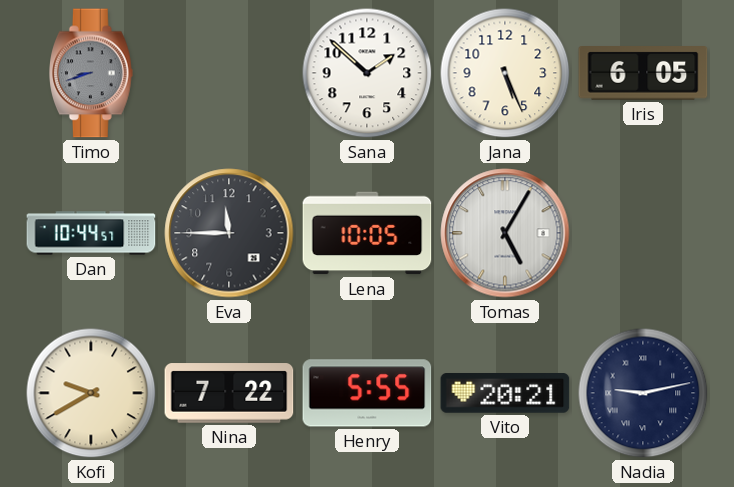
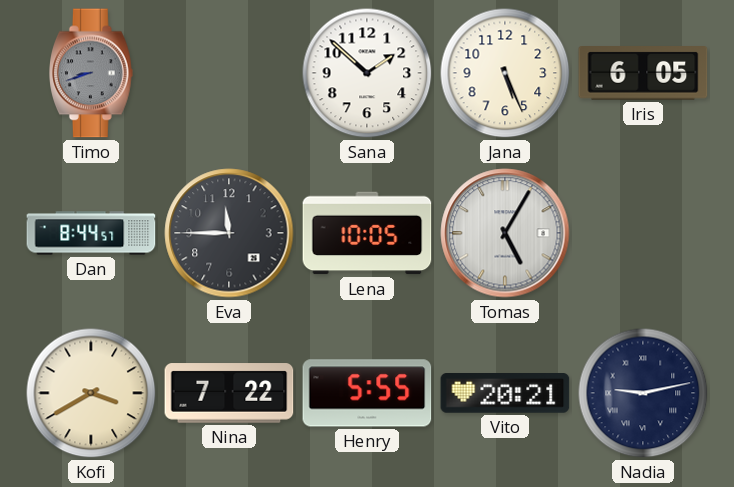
Dan: 10:44 -> 8:44 (91, 233)
Kofi: 9:40 -> 3:40 (91, 393)
